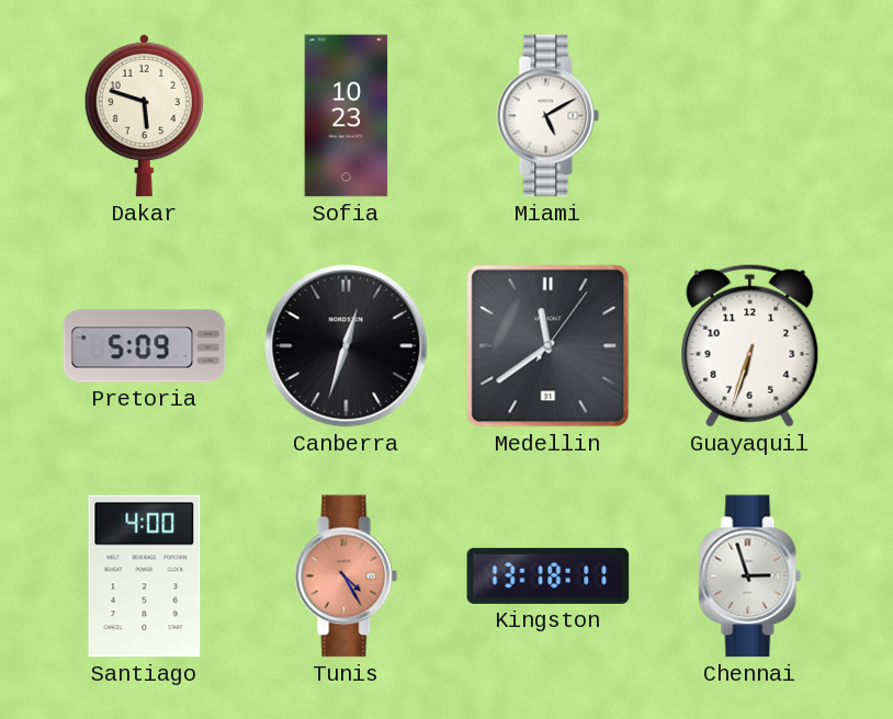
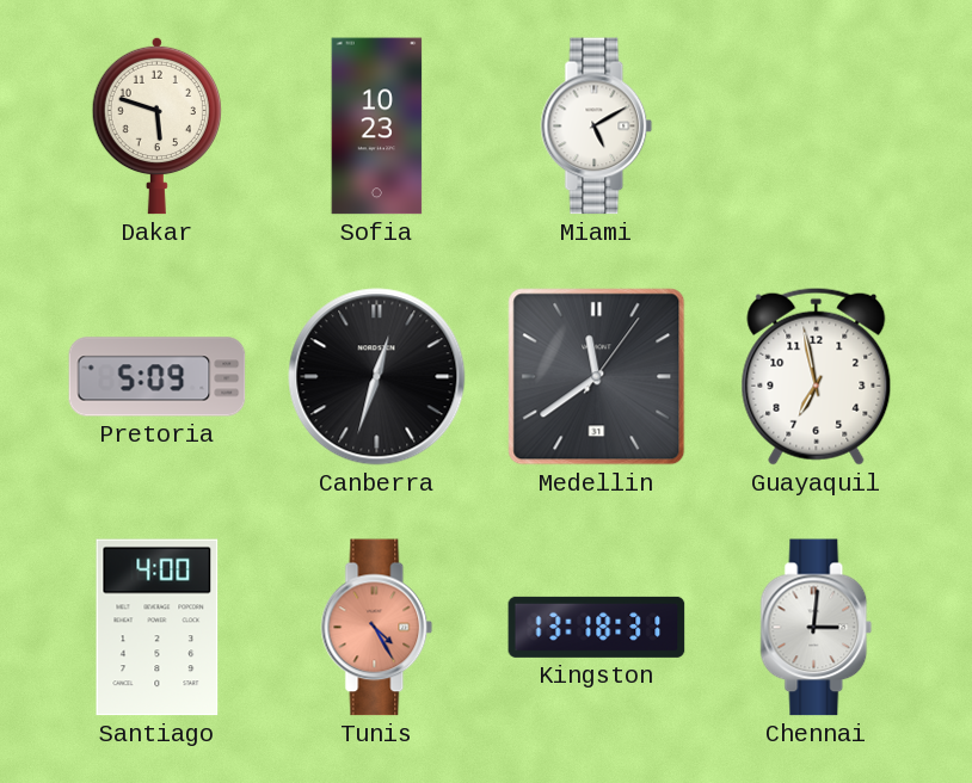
Guayaquil: 6:33 -> 6:58 (817, 376)
Kingston: 13:18:11 -> 13:18:31 (597, 627)
Chennai: 2:57 -> 3:01 (817, 628)
